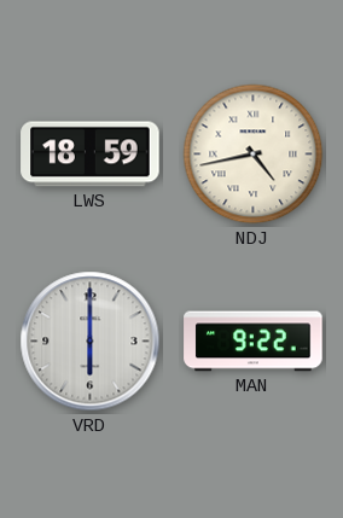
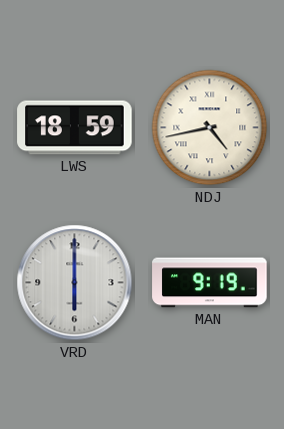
MAN: 9:22 -> 9:19 (210, 283)
